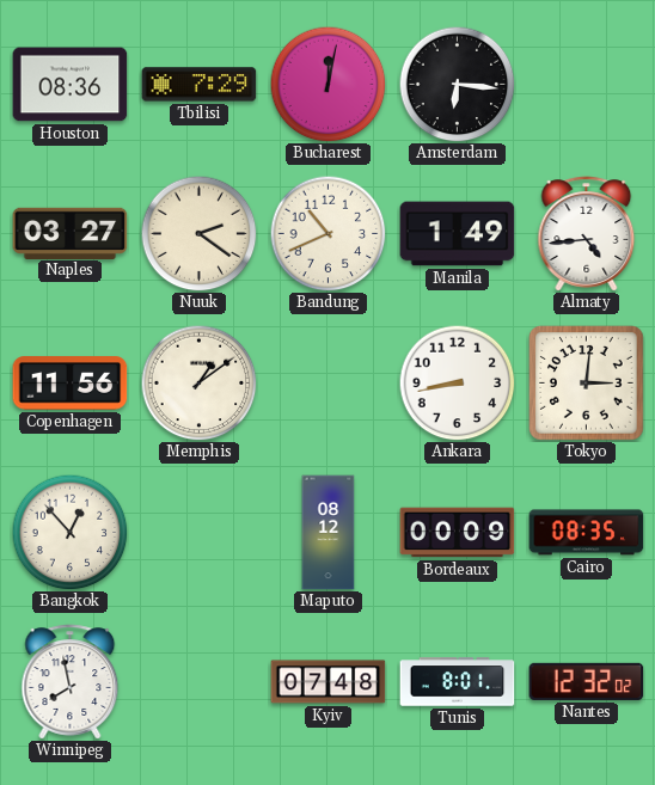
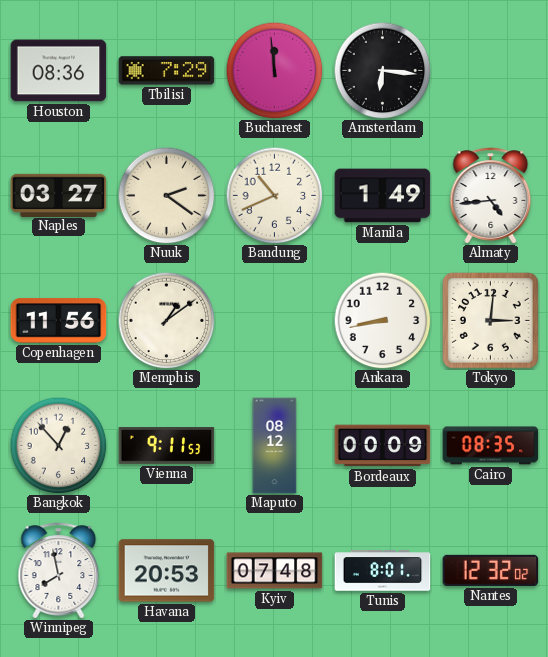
Bucharest: 12:02 -> 11:59 (274, 70)
Vienna: none -> 9:11 (167, 446)
Havana: none -> 20:53 (167, 571)
